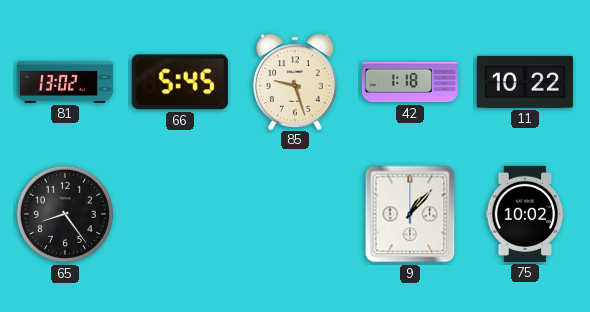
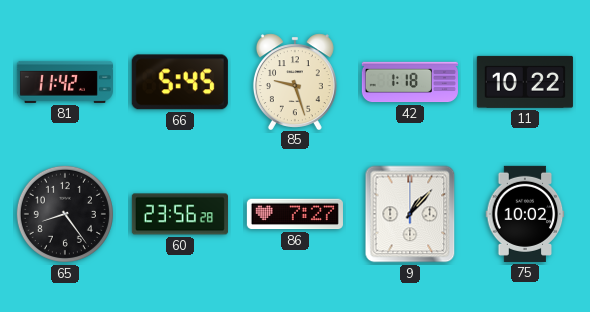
81: 13:02 -> 11:42 (65, 82)
60: none -> 23:56 (180, 214)
86: none -> 7:27 (295, 214)
